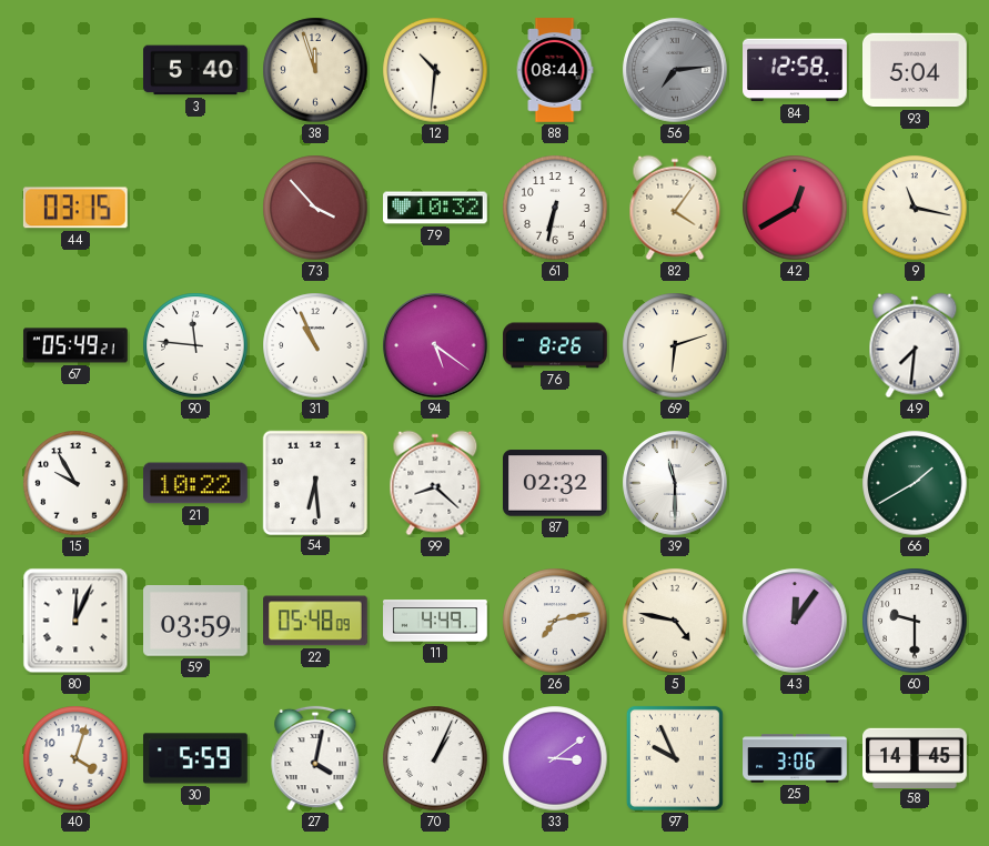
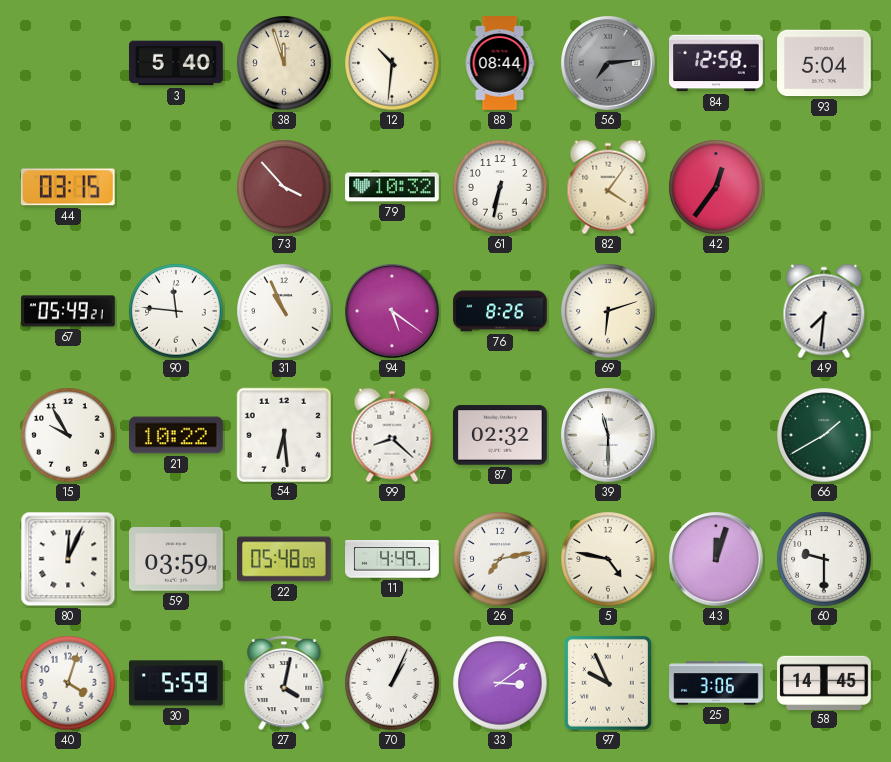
42: 12:40 -> 12:36 (716, 187)
9: 11:17 -> none (915, 208)
43: 12:06 -> 12:03 (716, 559)
